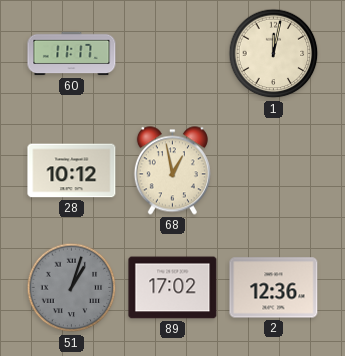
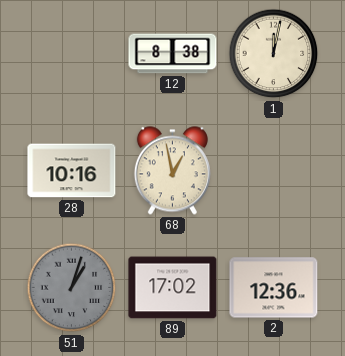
60: 11:17 -> none (72, 54)
12: none -> 8:38 (173, 54)
28: 10:12 -> 10:16 (72, 171)
